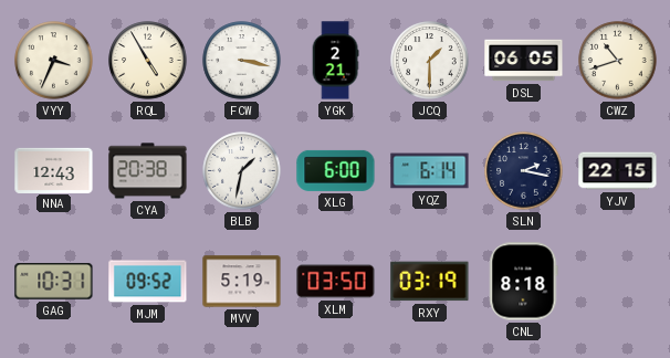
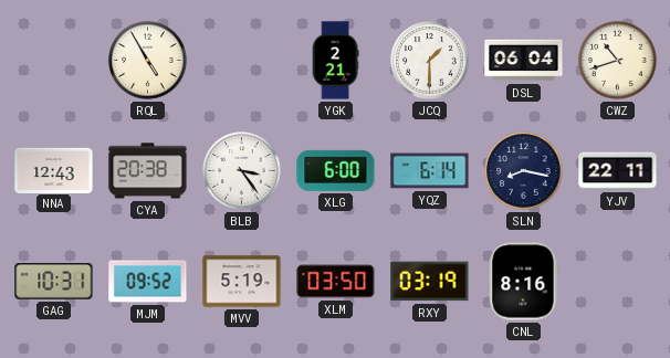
VYY: 3:34 -> none (54, 61)
FCW: 3:17 -> none (242, 61)
DSL: 06:05 -> 06:04 (524, 61)
BLB: 1:32 -> 3:24 (242, 171)
SLN: 2:17 -> 8:17 (524, 171)
YJV: 22:15 -> 22:11 (618, 171)
CNL: 8:18 -> 8:16 (524, 282)
